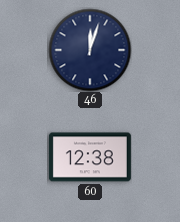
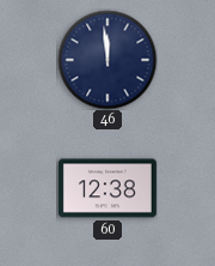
46: 12:03 -> 11:59 (107, 60)
